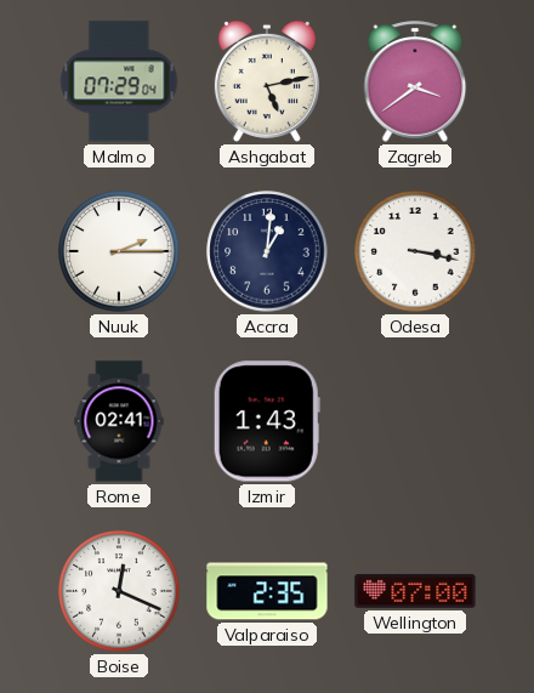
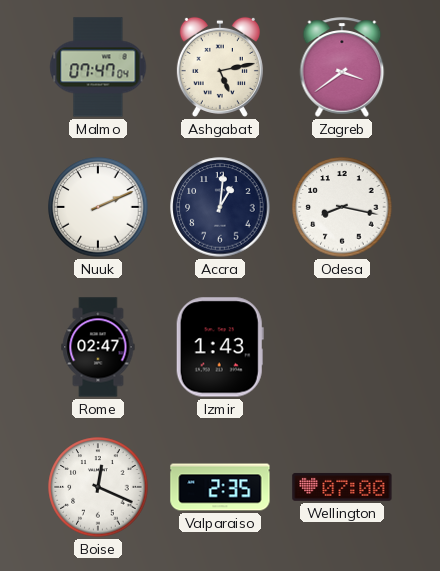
Malmo: 07:29 -> 07:47 (98, 67)
Nuuk: 2:15 -> 2:11 (98, 207)
Odesa: 3:17 -> 8:17 (342, 207)
Rome: 02:41 -> 02:47 (98, 347)
